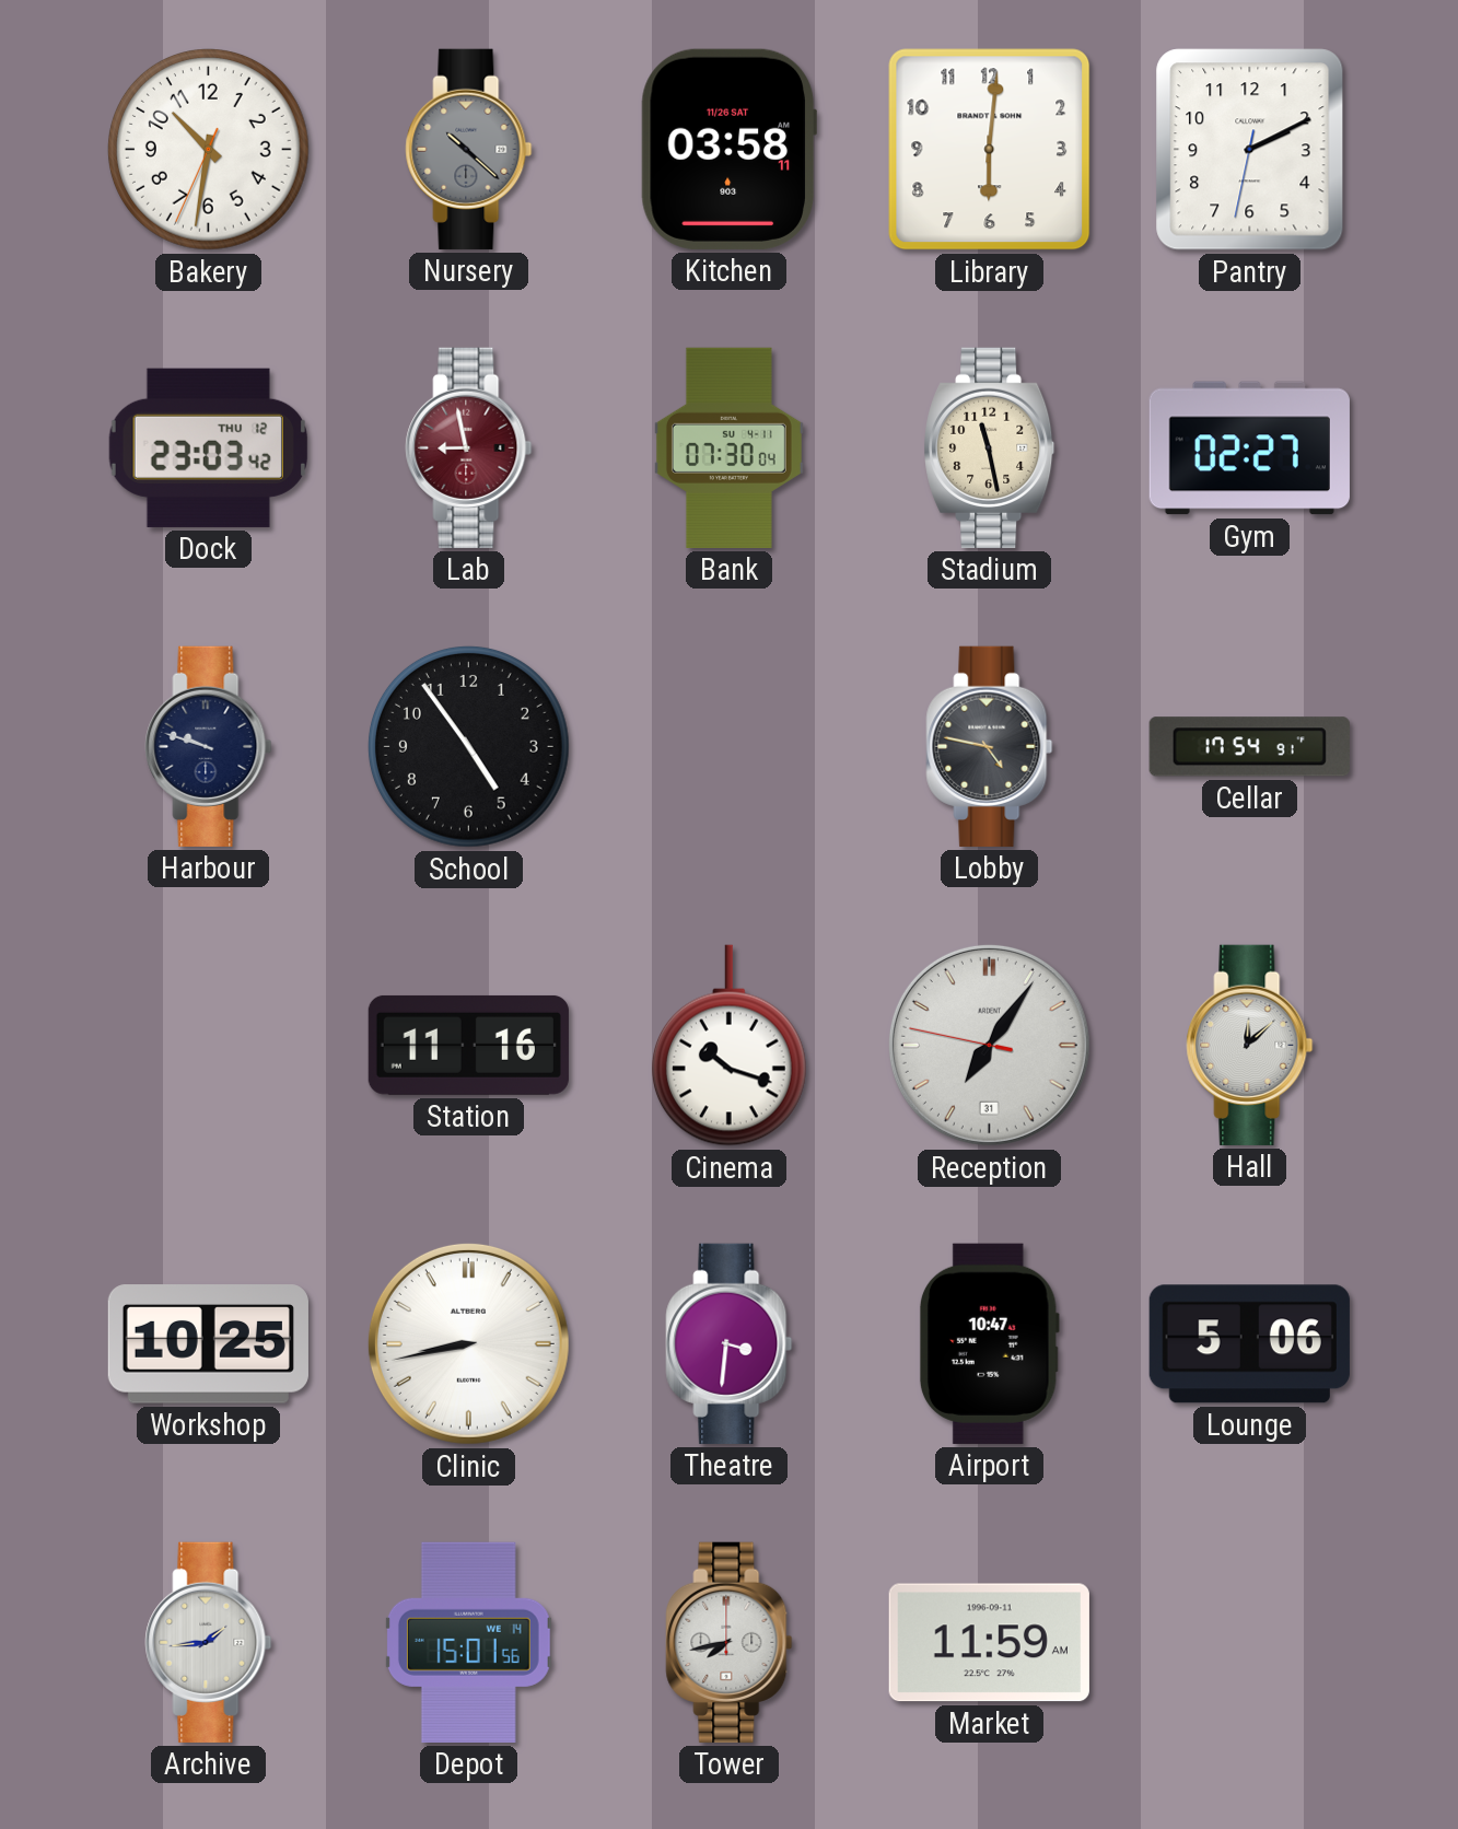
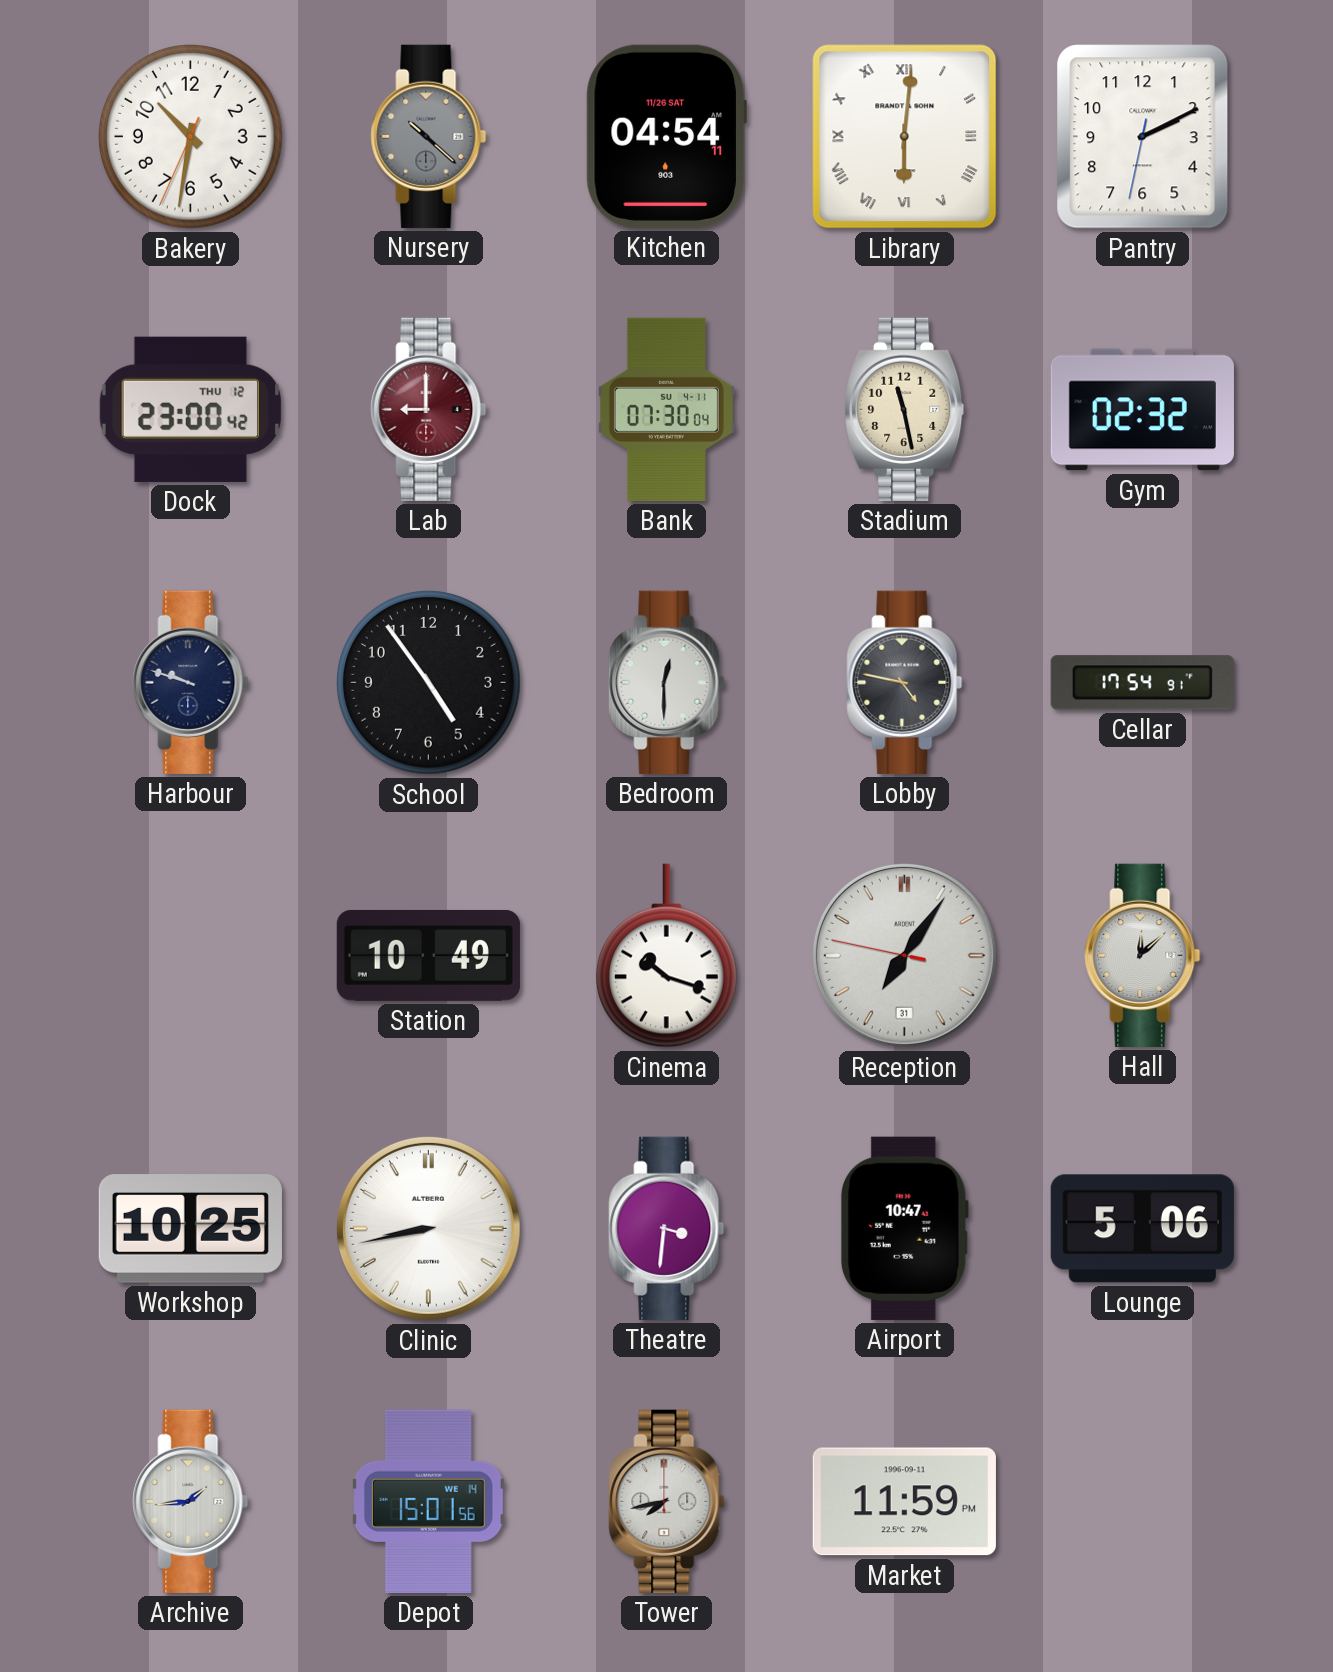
Kitchen: 03:58 -> 04:54 (666, 136)
Library numerals: Arabic -> Roman (905, 137)
Dock: 23:03 -> 23:00 (190, 409)
Lab: 8:58 -> 9:00 (429, 409)
Gym: 02:27 -> 02:32 (1142, 410)
Bedroom: none -> 12:30 (667, 682)
Station: 11:16 -> 10:49 (428, 955)
Market: 11:59 AM -> 11:59 PM (904, 1502)
